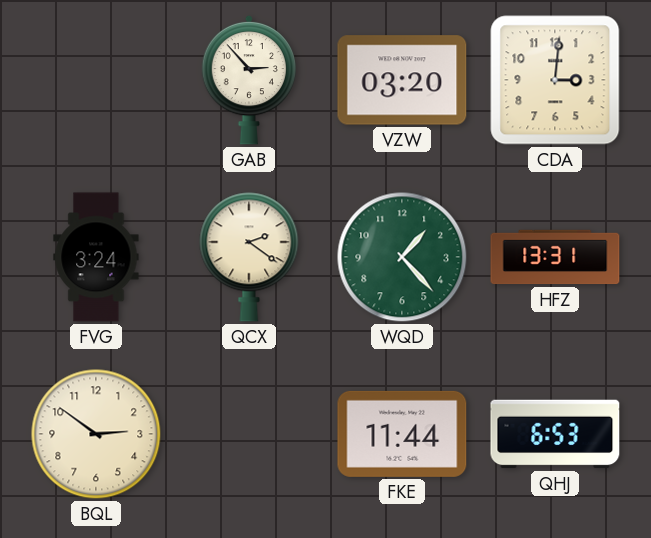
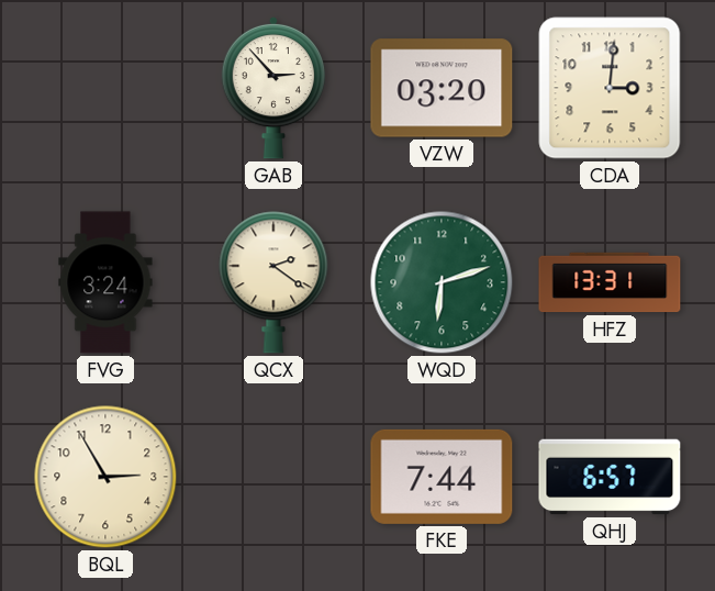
WQD: 1:23 -> 6:12 (442, 282)
BQL: 2:51 -> 2:55 (105, 477)
FKE: 11:44 -> 7:44 (442, 477)
QHJ: 6:53 -> 6:57 (610, 477)
